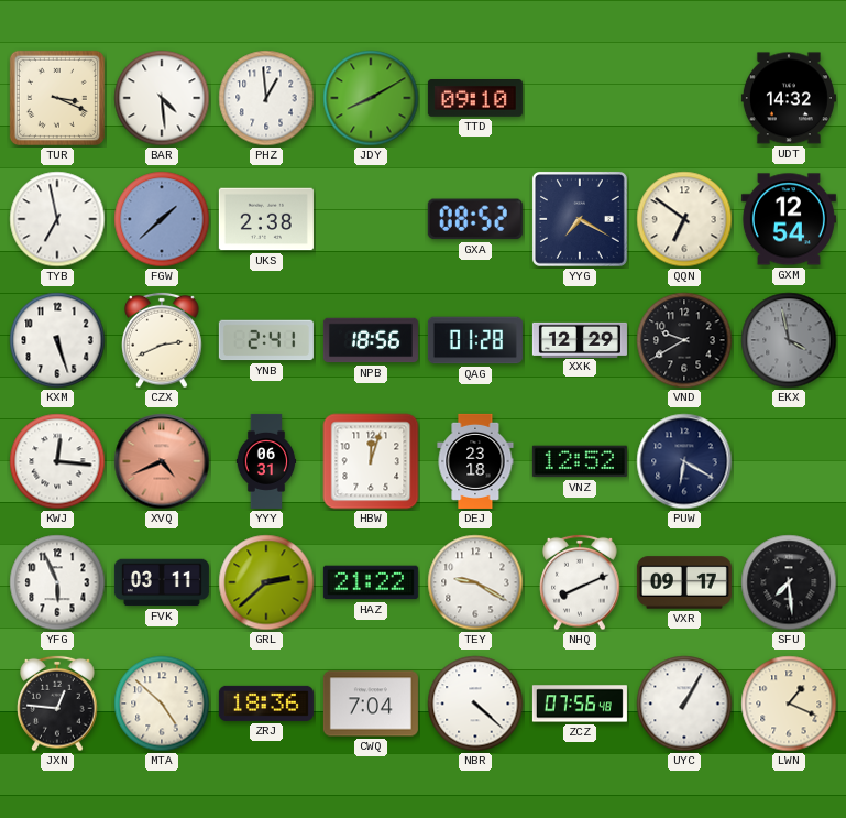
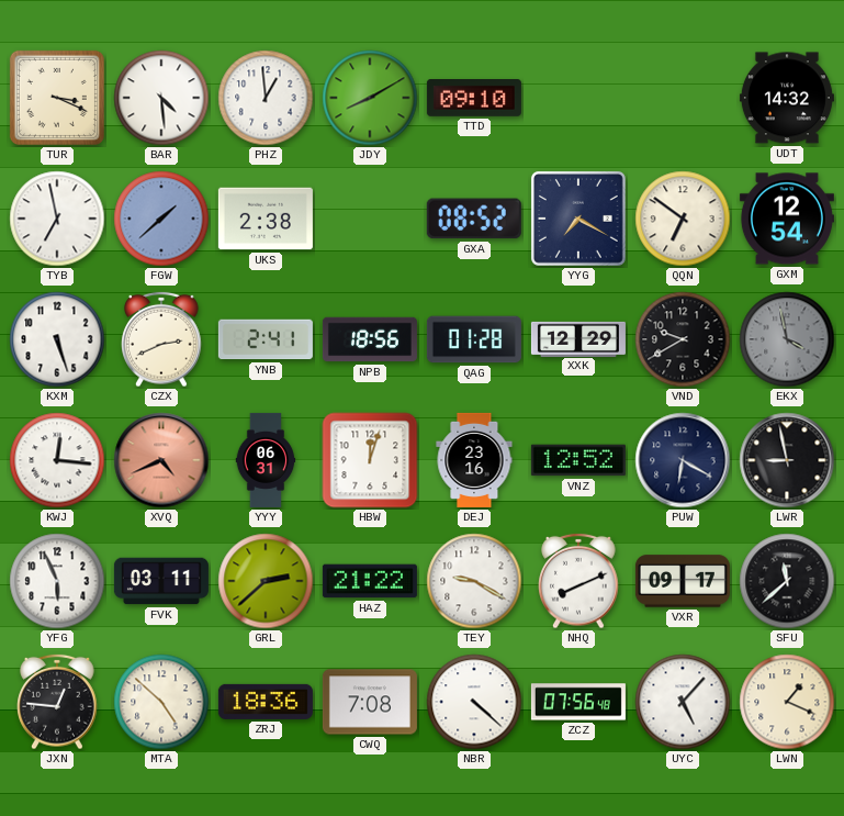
DEJ: 23:18 -> 23:16 (474, 460)
LWR: none -> 8:58 (787, 460)
SFU: 7:29 -> 11:38 (787, 581)
CWQ: 7:04 -> 7:08 (370, 702)
UYC: 1:05 -> 5:07 (683, 702)
